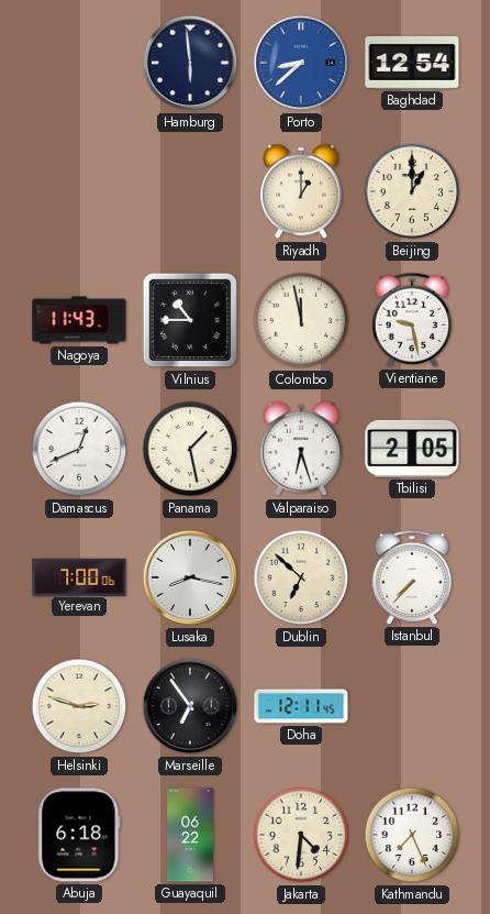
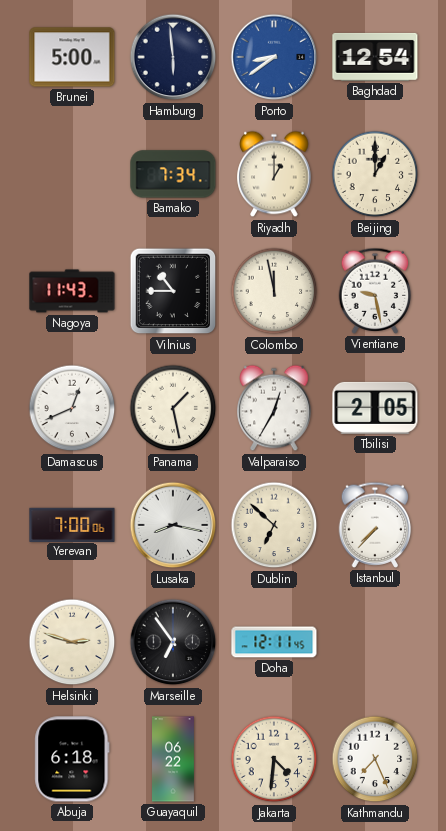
Brunei: none -> 5:00 (72, 57)
Porto: 8:38 -> 8:39 (274, 57)
Bamako: none -> 7:34 (173, 174)
Valparaiso: 6:27 -> 12:35 (274, 408)
